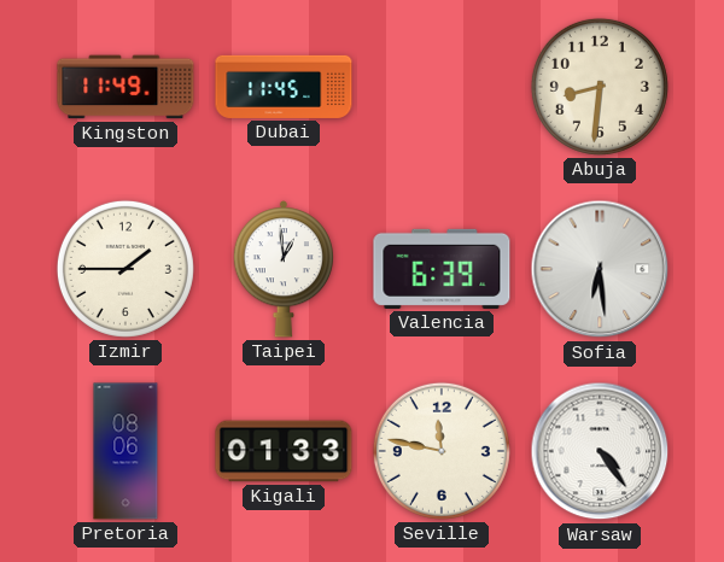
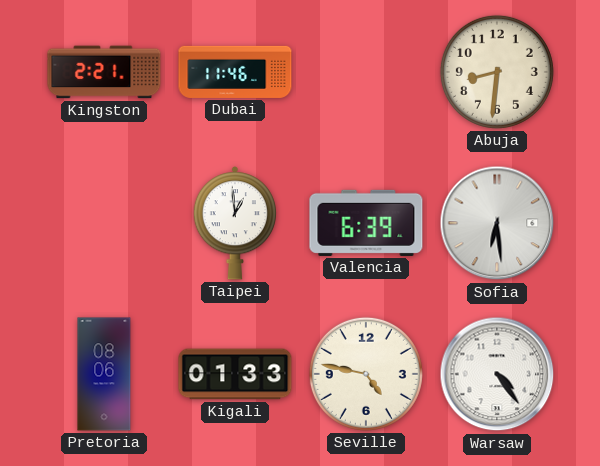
Kingston: 11:49 -> 2:21 (104, 72)
Dubai: 11:45 -> 11:46 (235, 72)
Izmir: 1:45 -> none (125, 269)
Seville: 11:47 -> 4:47 (366, 374)
